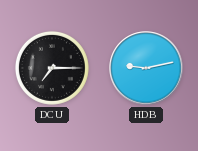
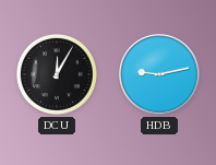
DCU: 7:15 -> 12:05 (57, 74)
